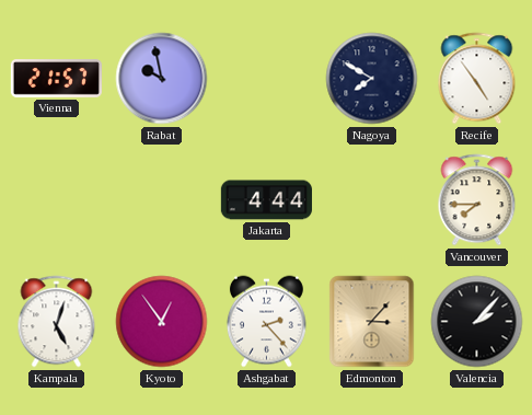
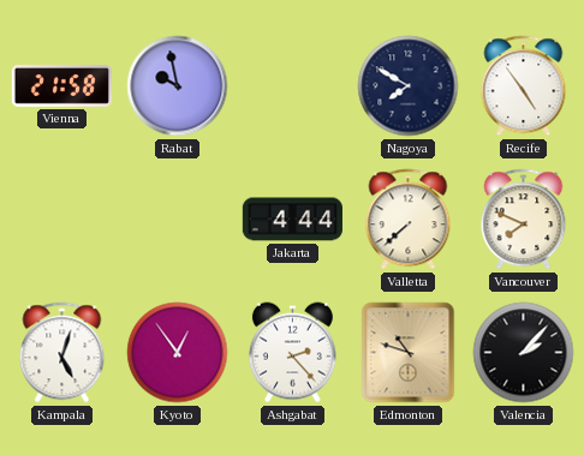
Vienna: 21:57 -> 21:58 (61, 86)
Valletta: none -> 7:38 (409, 220)
Vancouver: 7:45 -> 7:49 (524, 220)
Edmonton: 3:07 -> 10:48 (409, 353)
